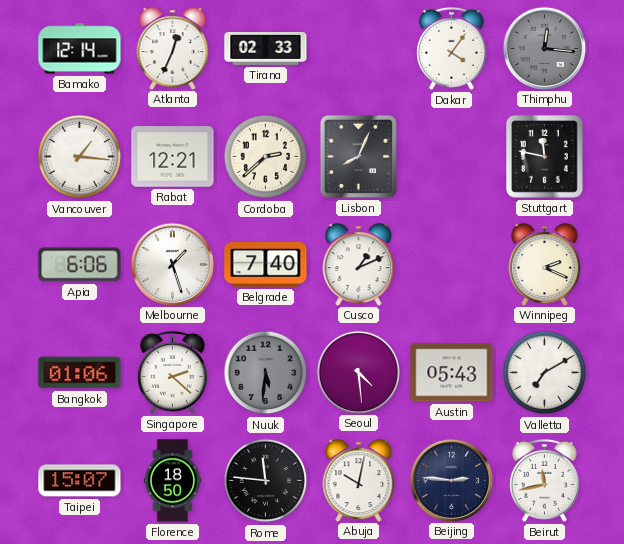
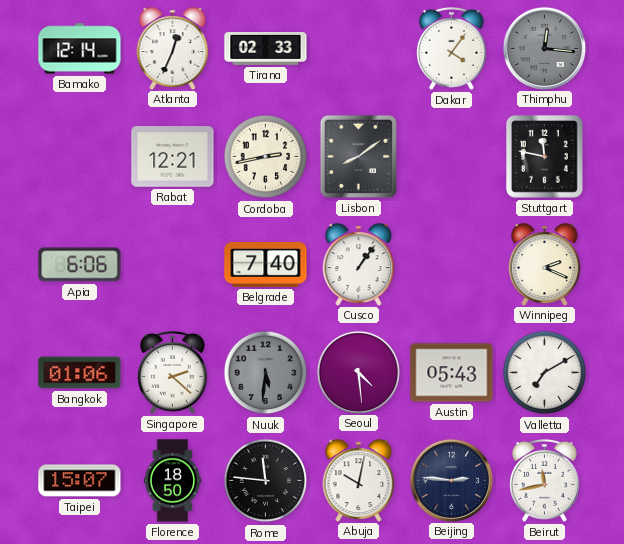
Vancouver: 1:16 -> none (80, 157)
Cordoba: 2:38 -> 2:43 (266, 157)
Lisbon: 8:04 -> 8:09 (358, 156)
Melbourne: 1:27 -> none (172, 264)
Cusco: 1:11 -> 1:06 (359, 264)
